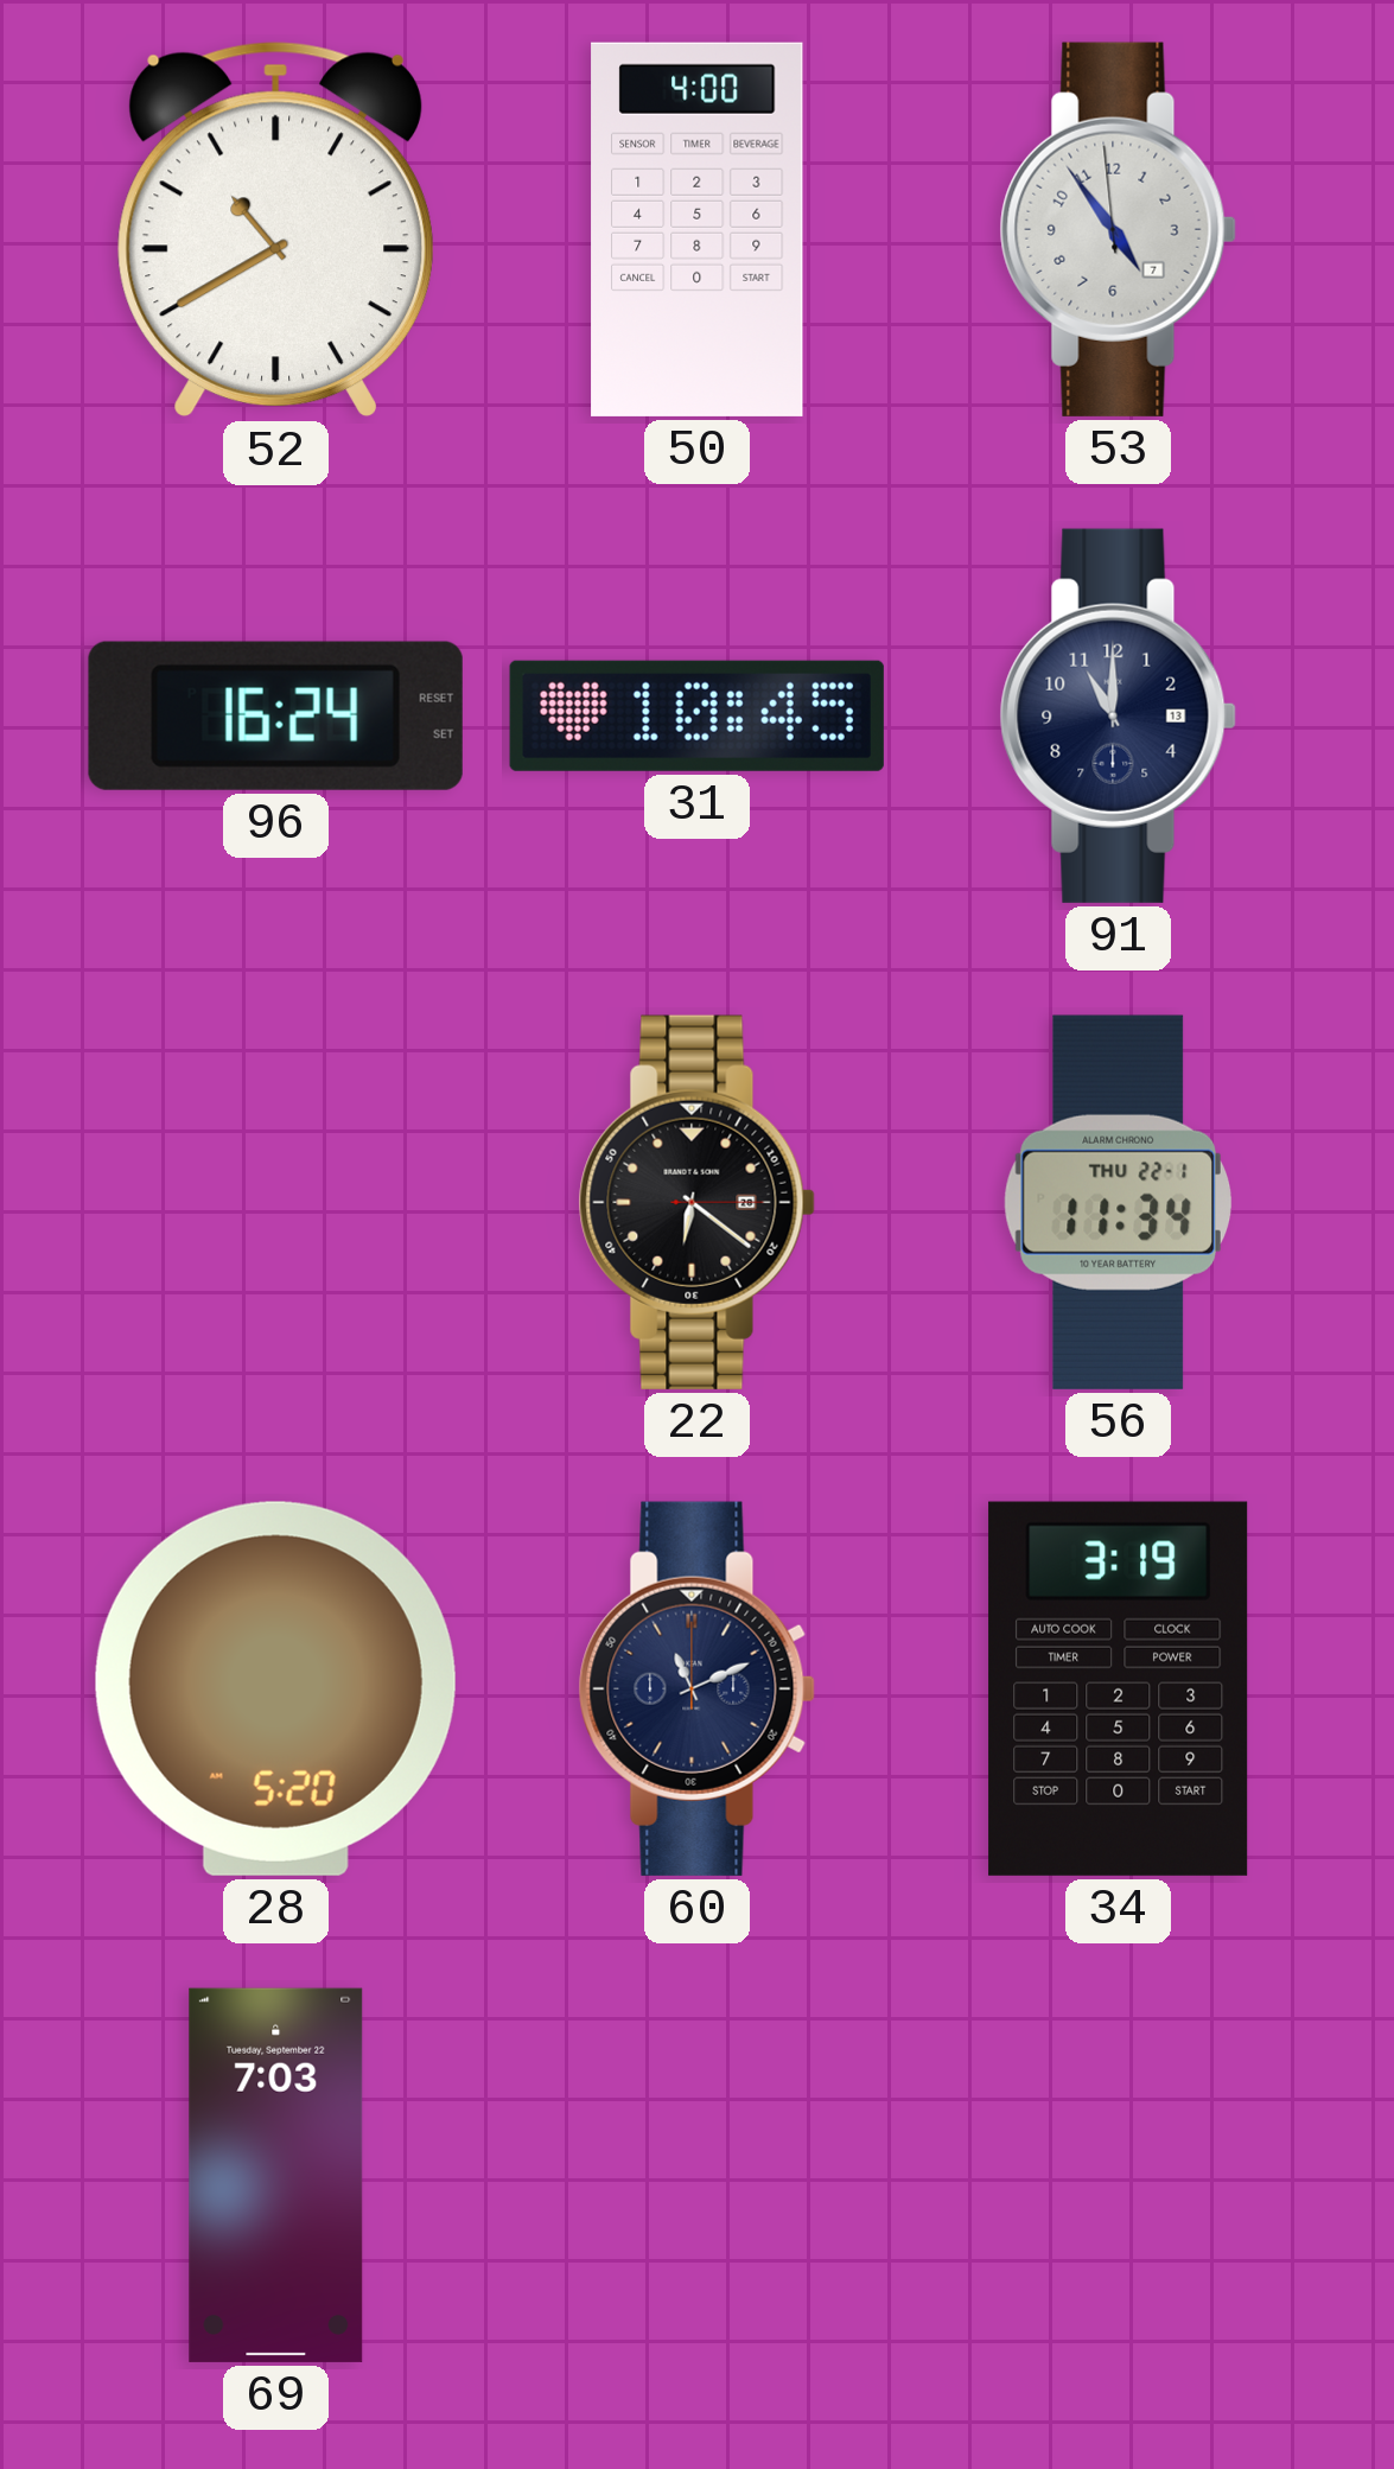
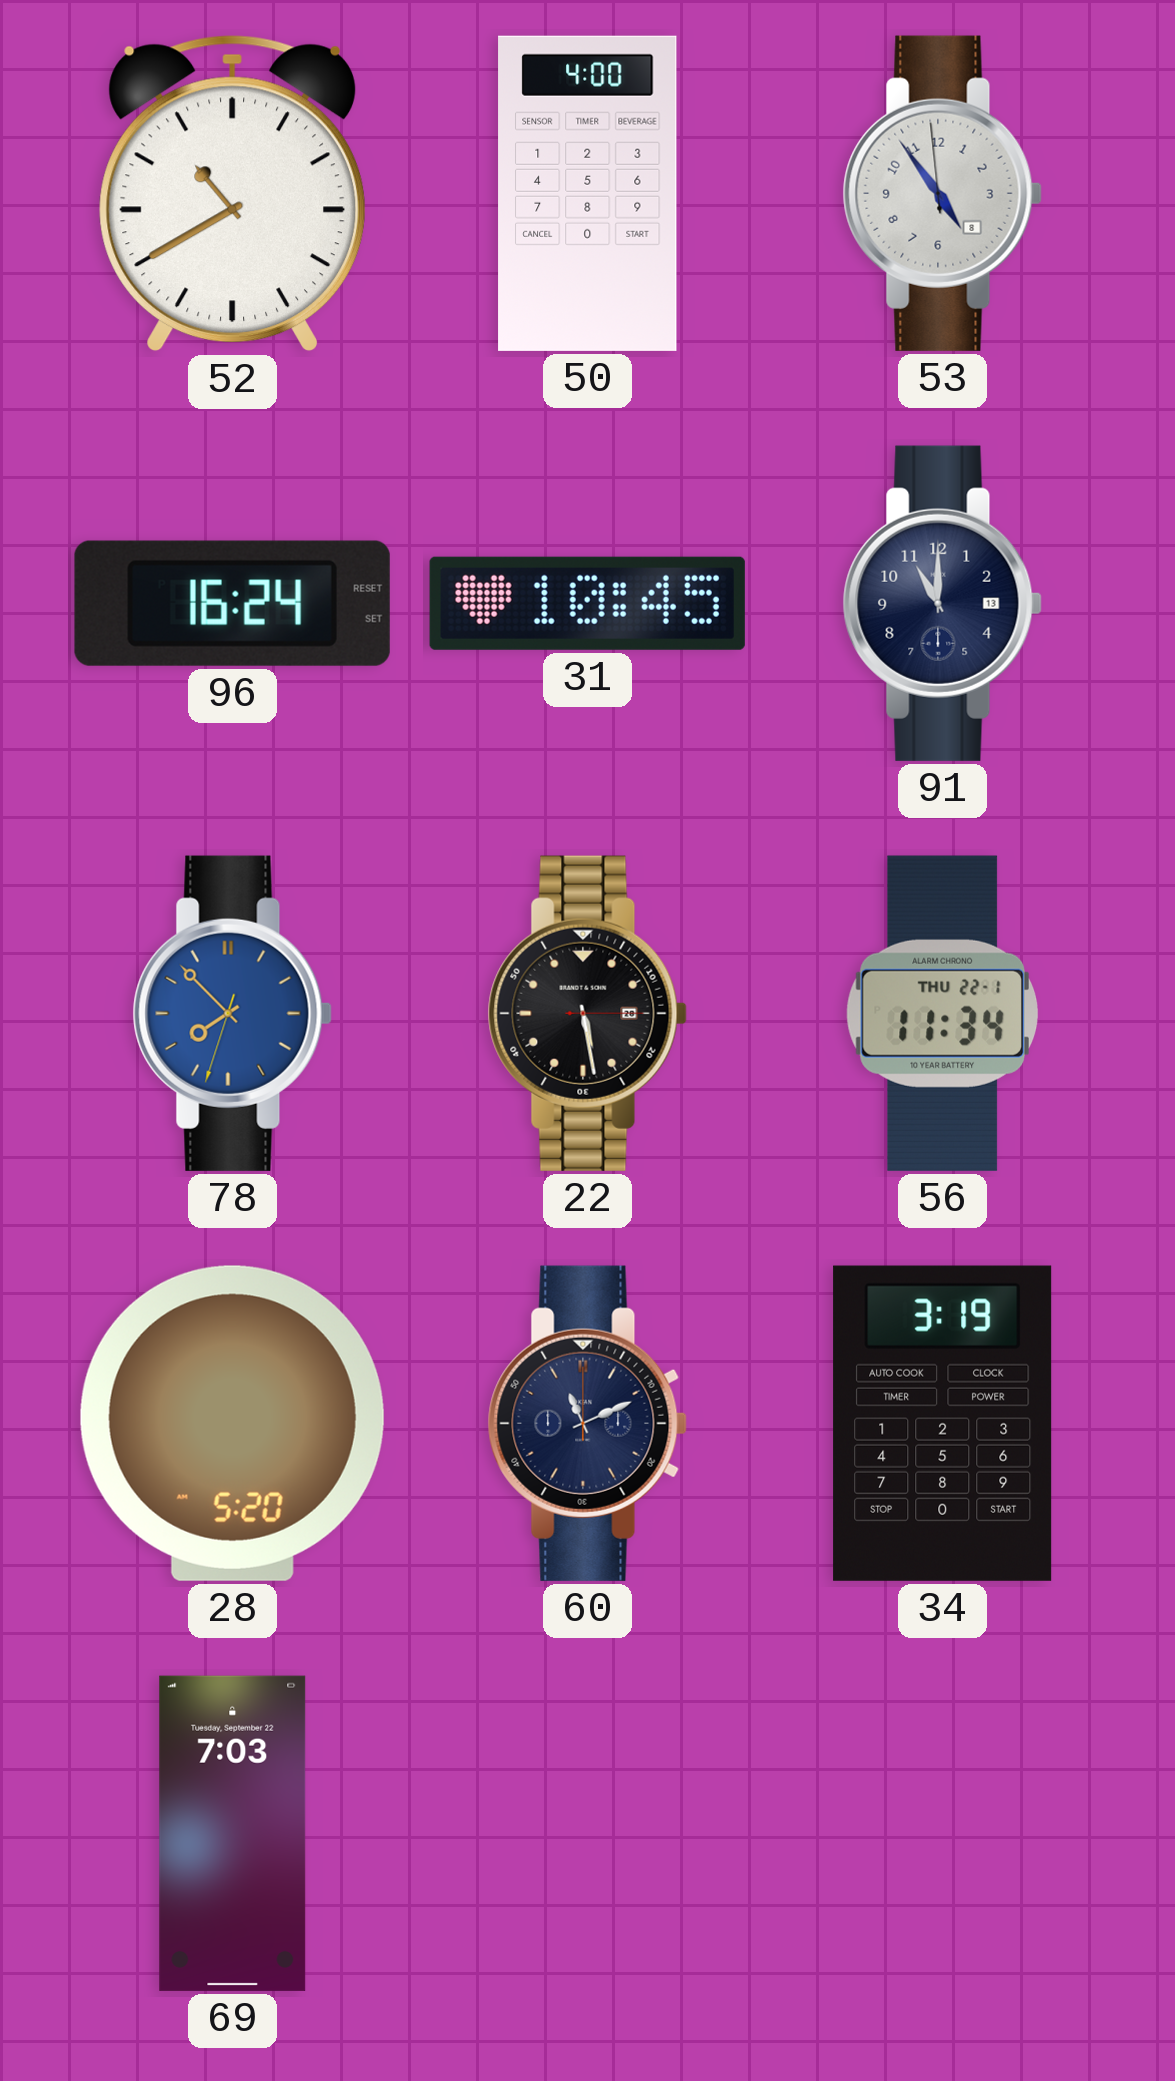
53 date: 7 -> 8 (942, 193)
78: none -> 7:52 (232, 1013)
22: 6:21 -> 5:28 (587, 1013)
